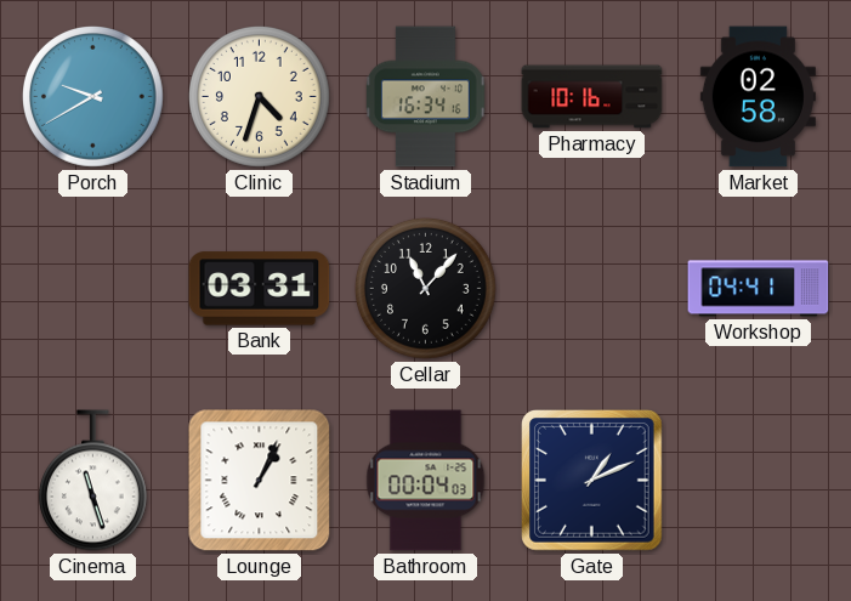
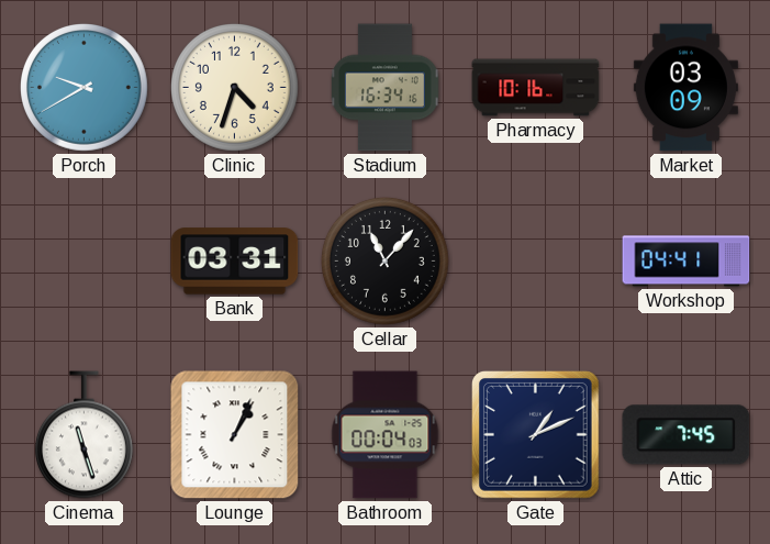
Market: 02:58 -> 03:09 (685, 88)
Attic: none -> 7:45 (687, 435)
